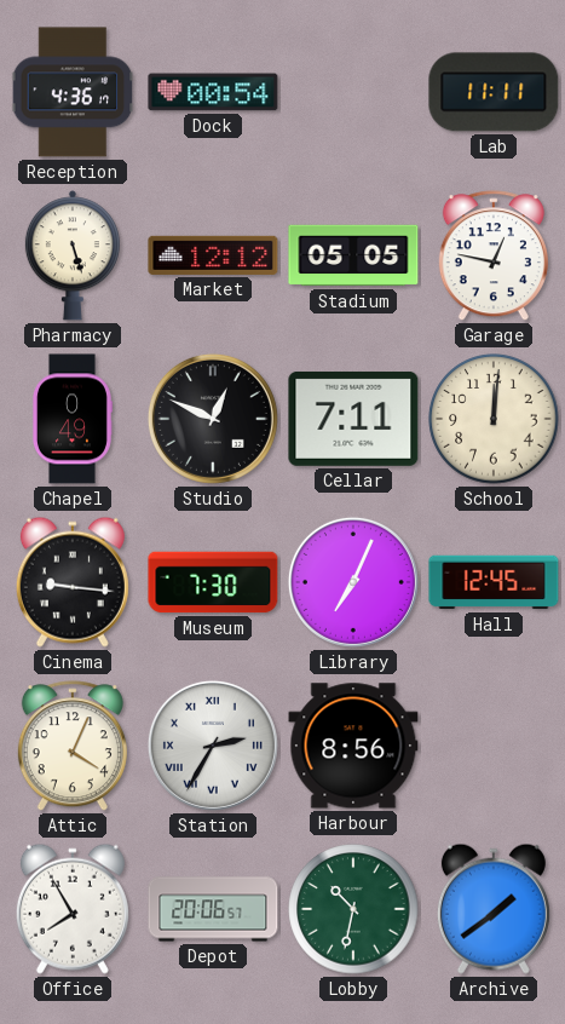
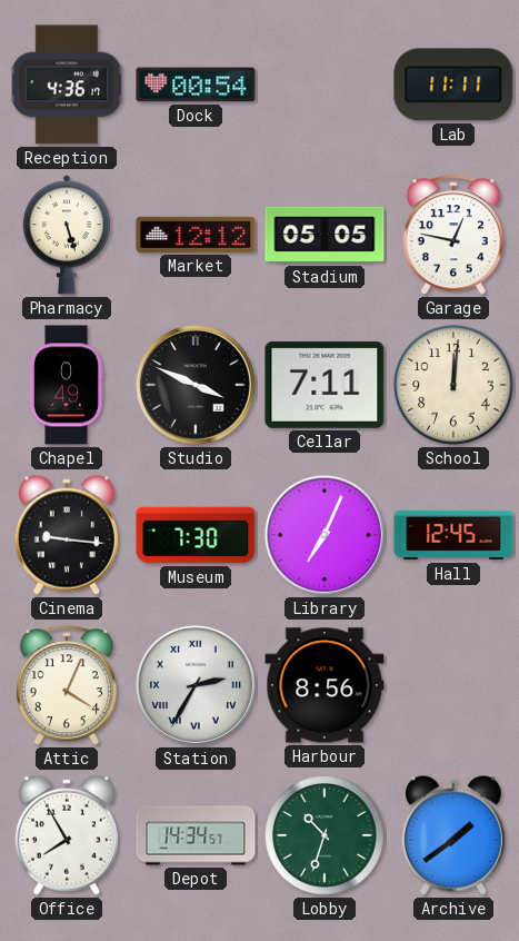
Studio: 12:49 -> 3:49 (196, 385)
Depot: 20:06 -> 14:34 (196, 835)
Lobby: 10:32 -> 10:33 (325, 835)
